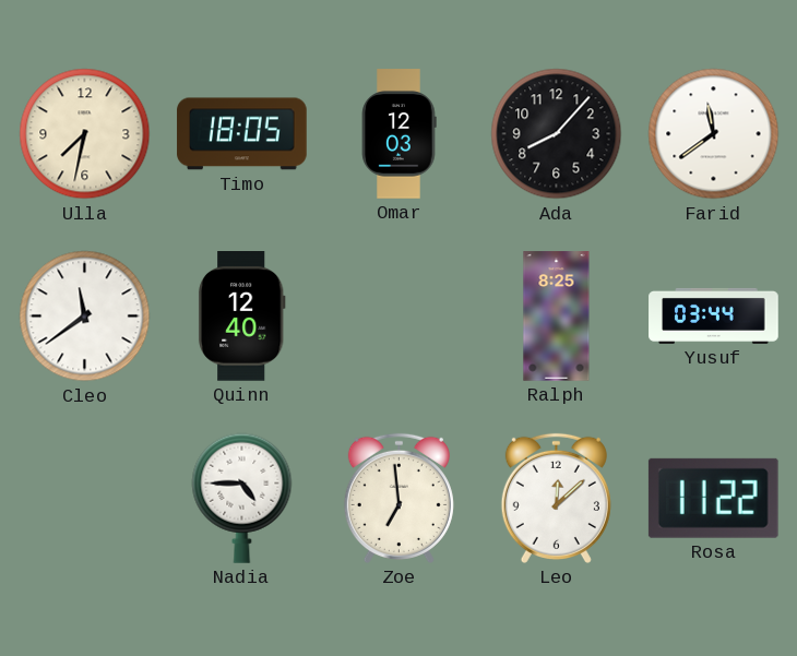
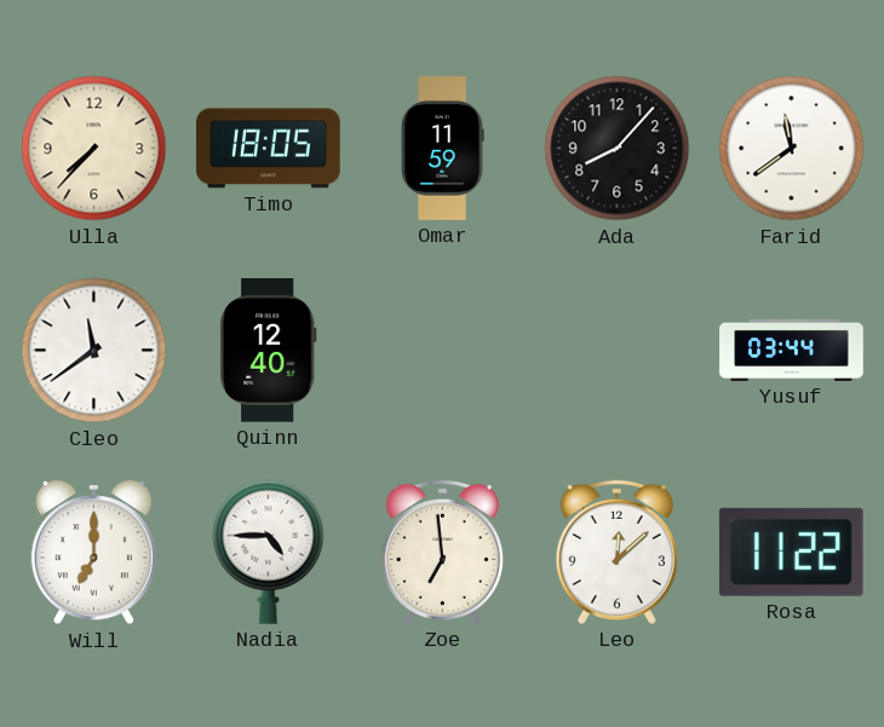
Ulla: 7:32 -> 7:37 (94, 149)
Omar: 12:03 -> 11:59 (442, 149)
Ralph: 8:25 -> none (557, 317)
Will: none -> 7:00 (93, 554)
